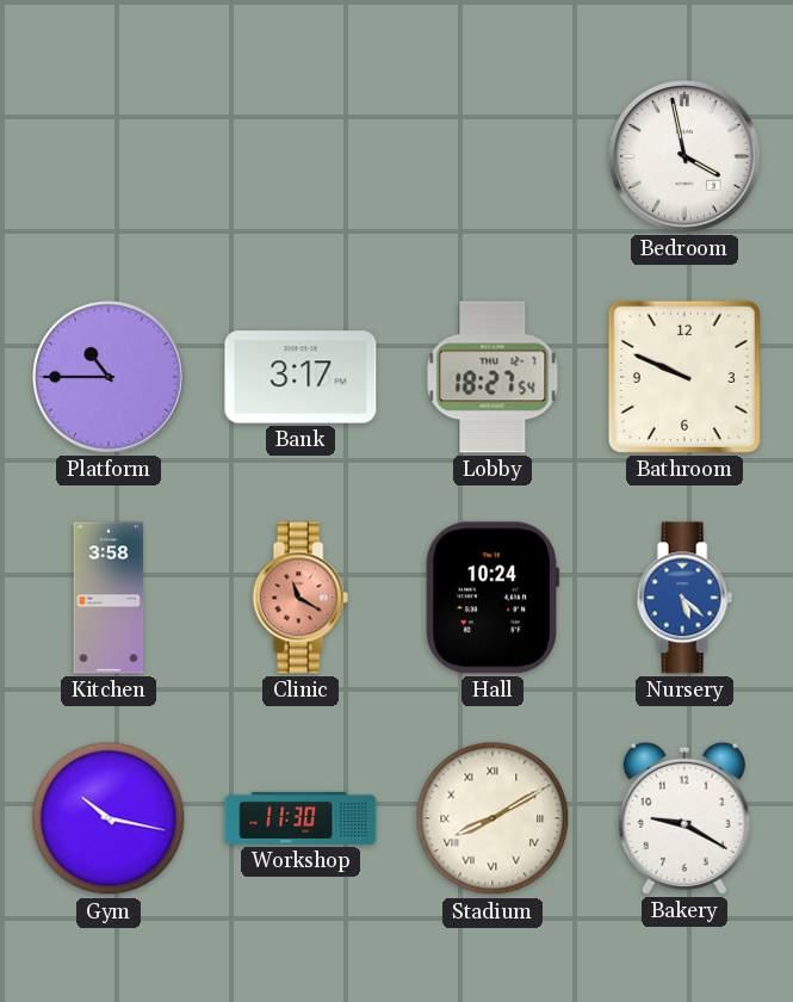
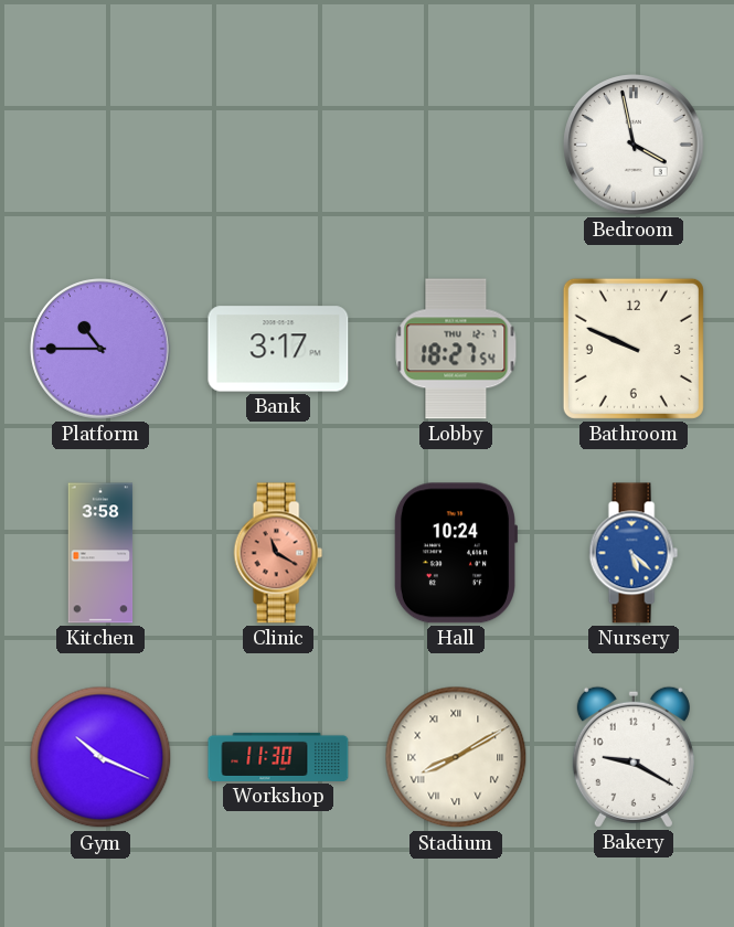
Gym: 10:17 -> 10:19 (100, 757)
